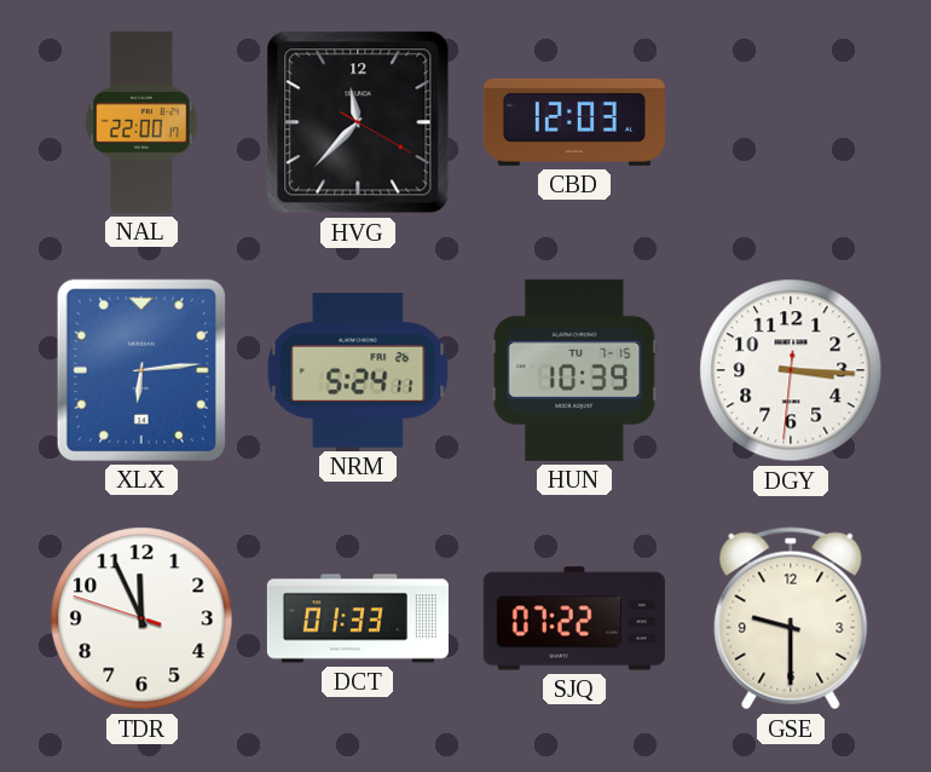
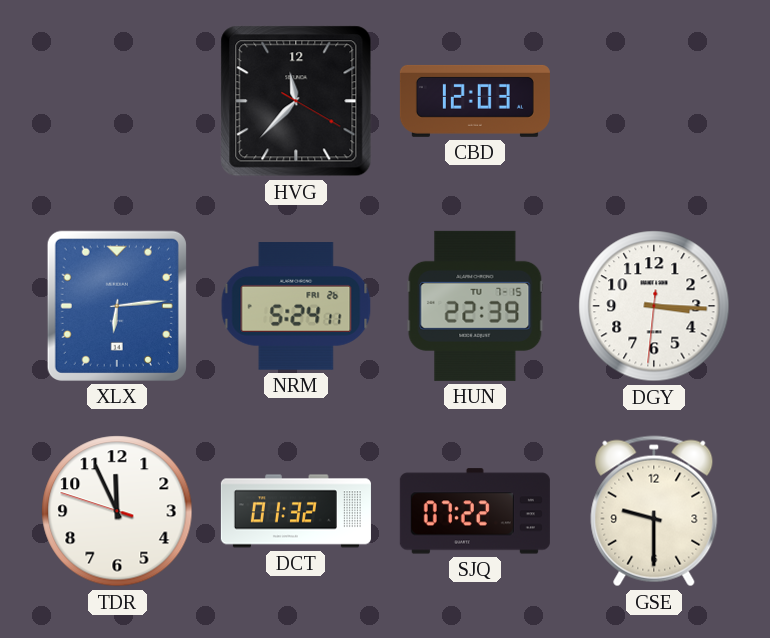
NAL: 22:00 -> none (141, 122)
HUN: 10:39 -> 22:39 (475, 306)
DCT: 01:33 -> 01:32 (296, 511)
